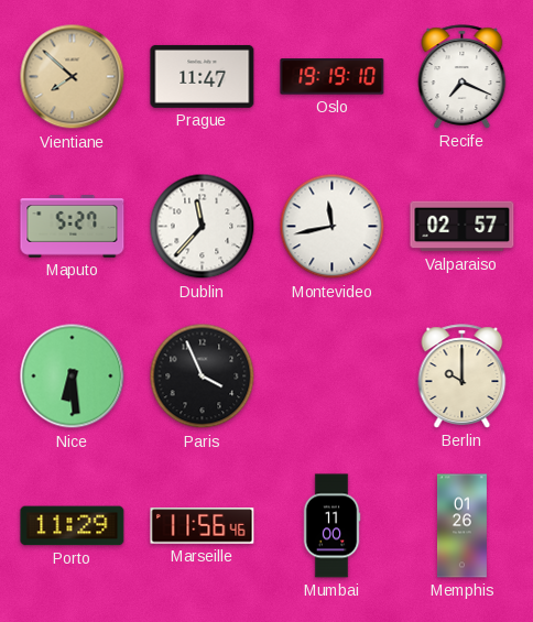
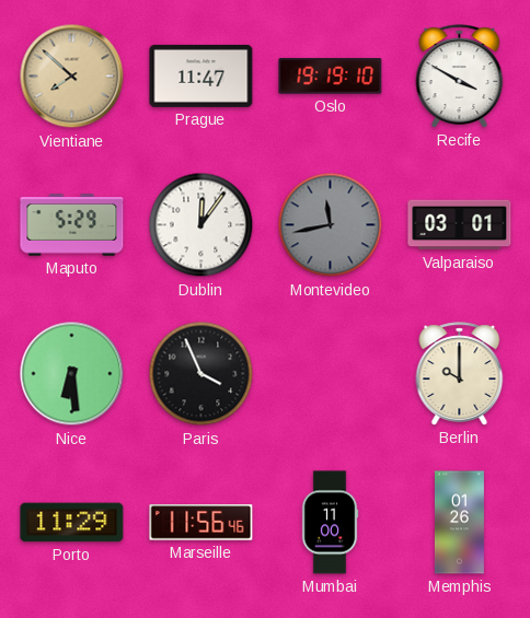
Recife: 7:19 -> 3:50 (460, 77)
Maputo: 5:27 -> 5:29 (72, 225)
Dublin: 11:37 -> 12:06 (201, 225)
Montevideo dial: white -> grey (331, 225)
Valparaiso: 02:57 -> 03:01 (460, 225)
